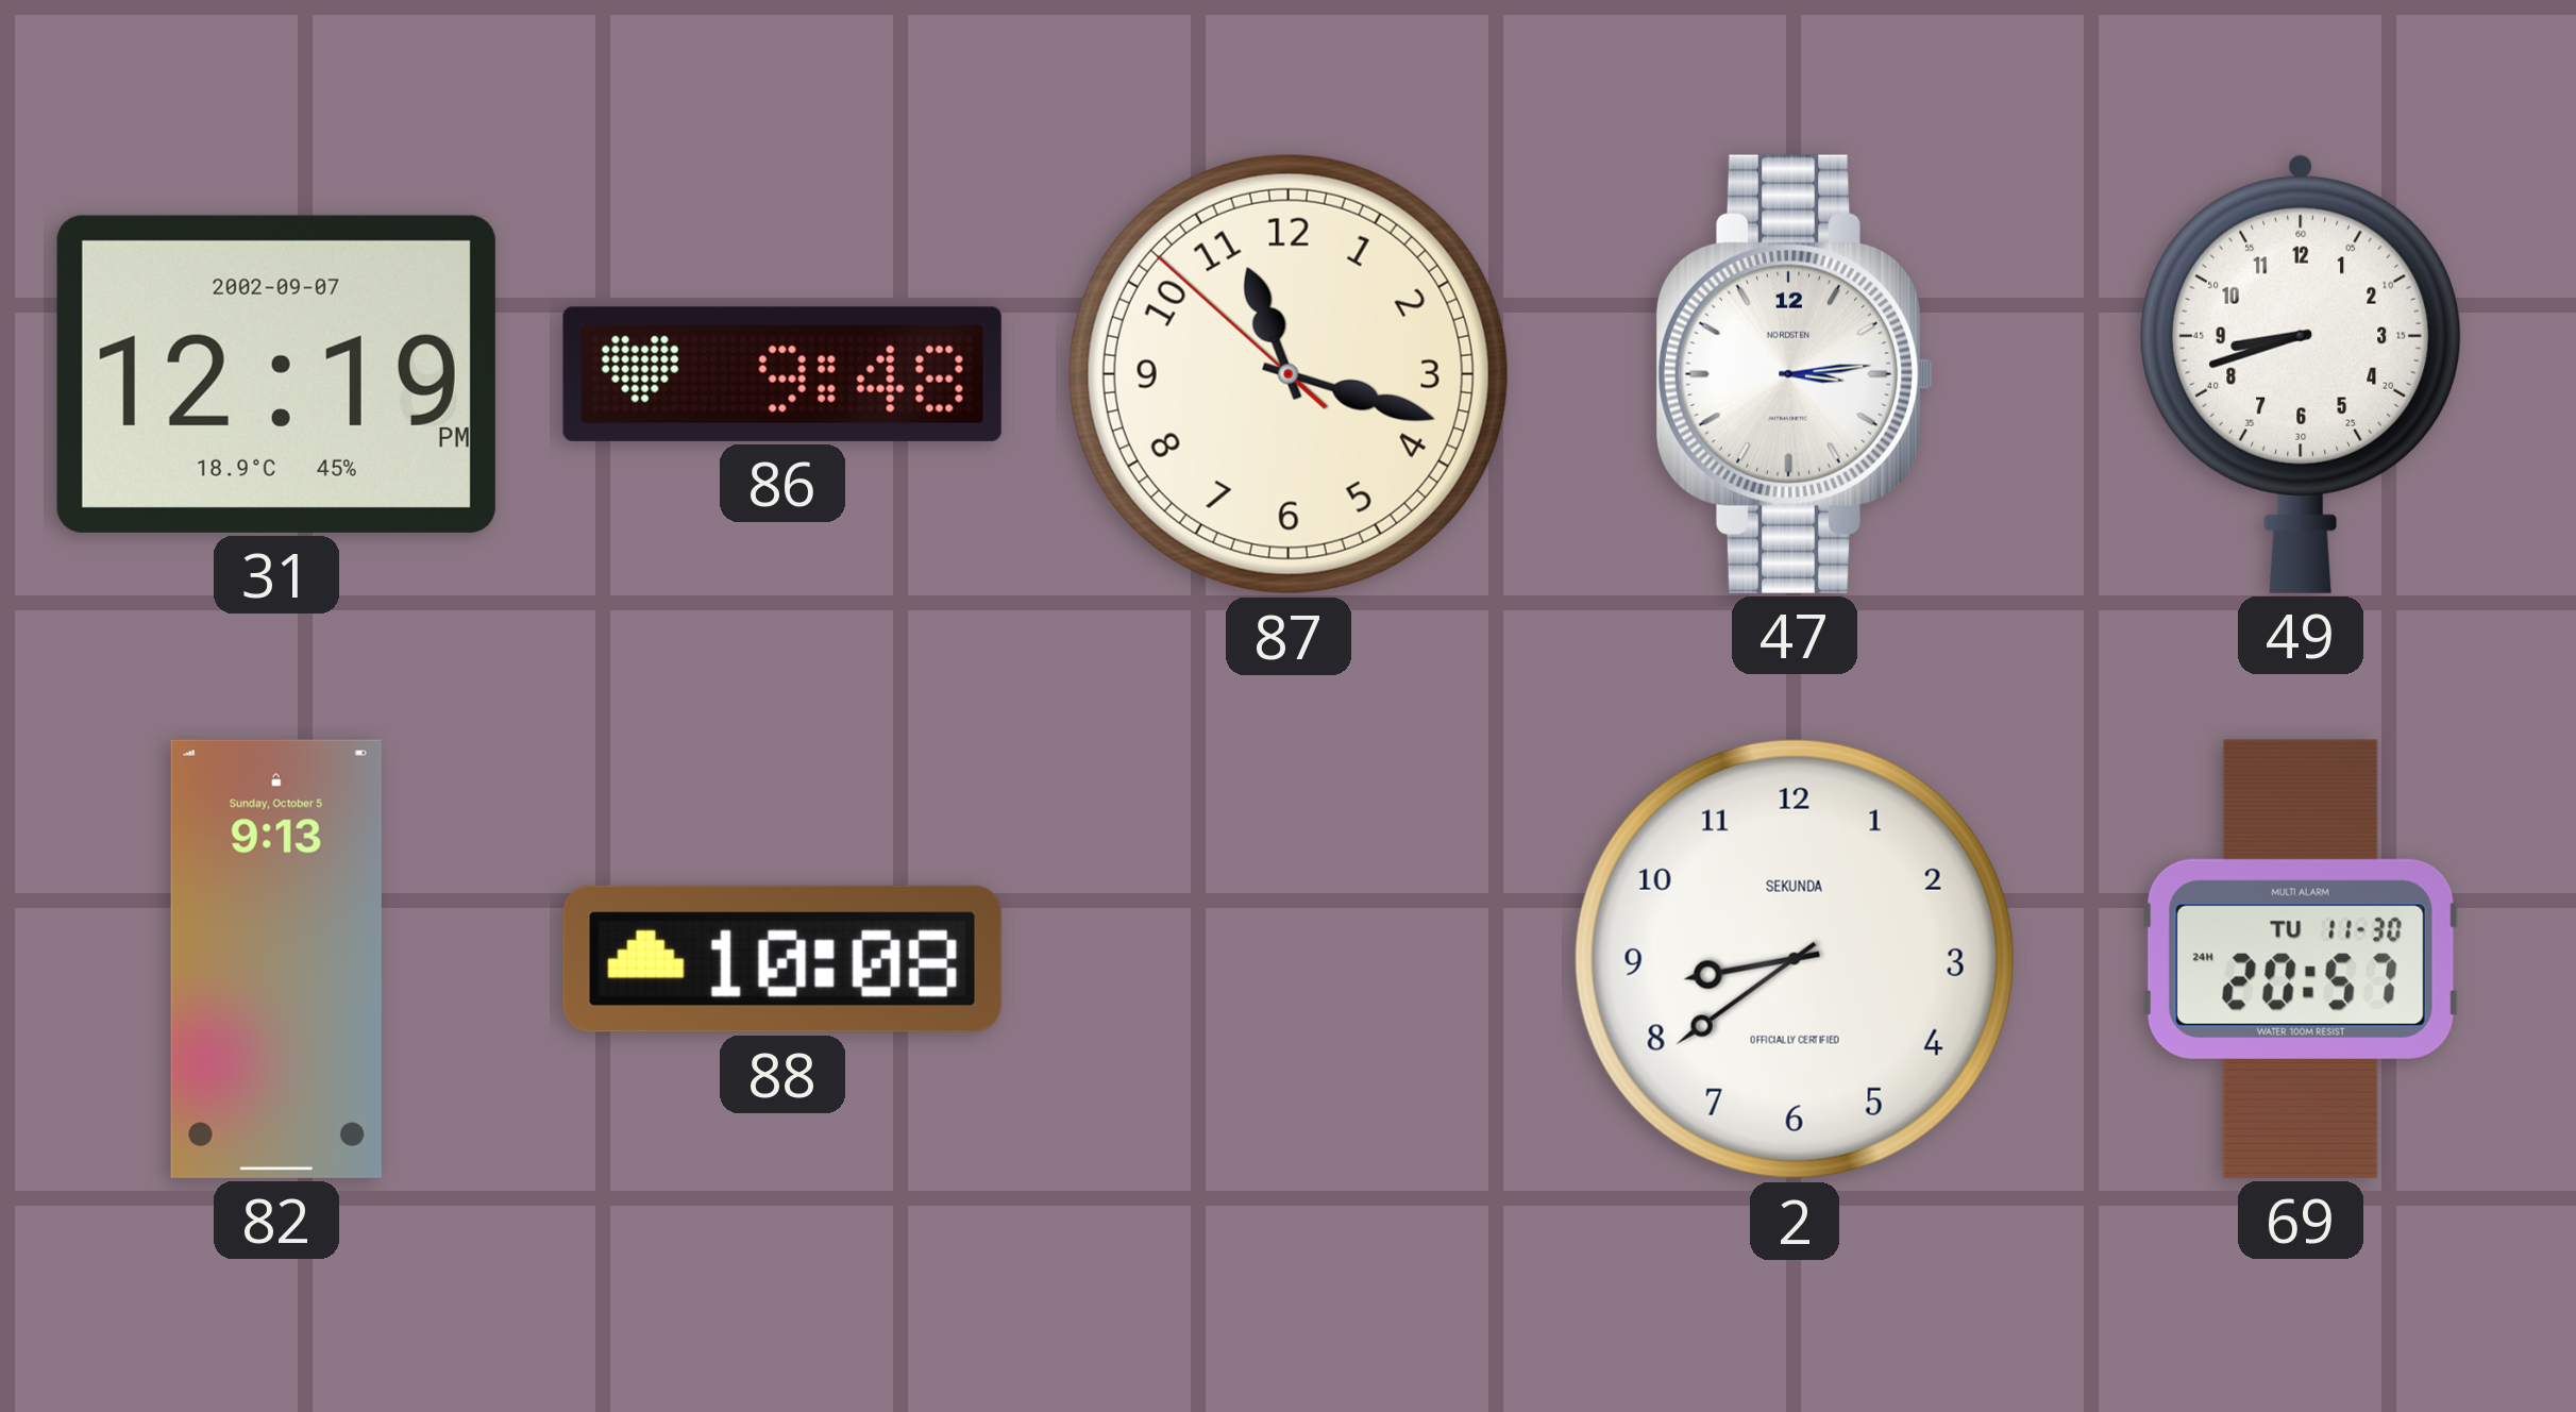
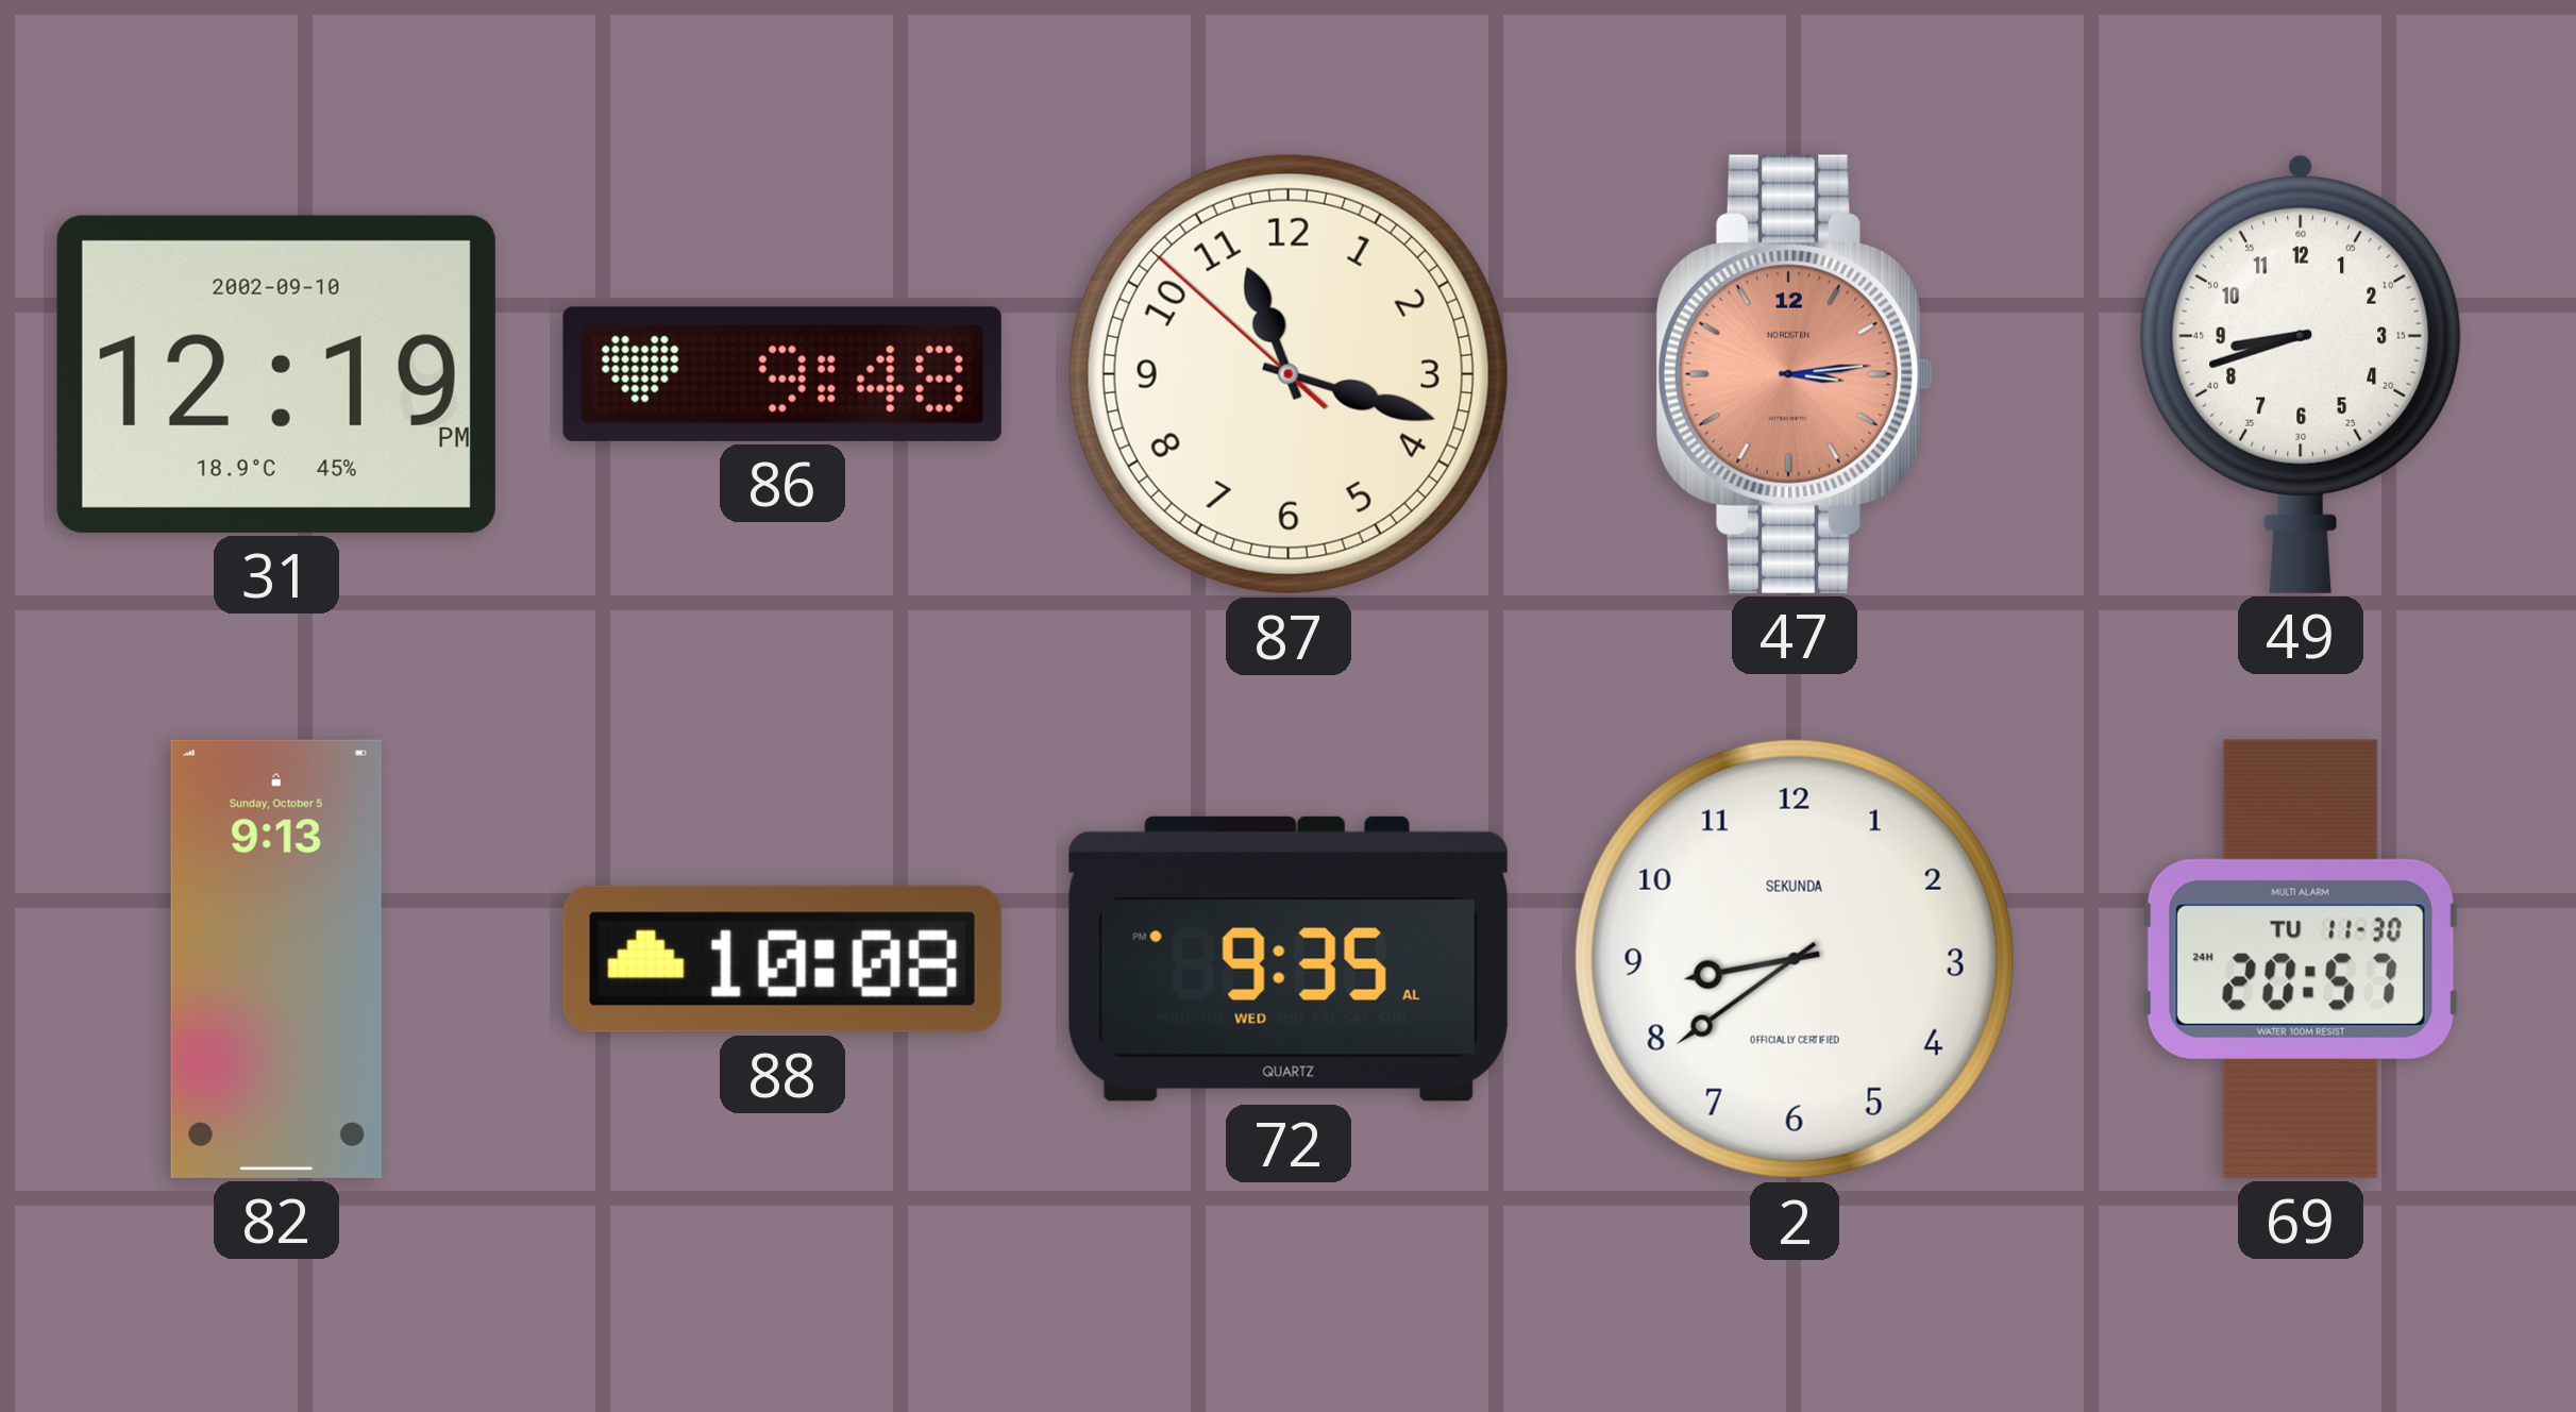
31 date: 2002-09-07 -> 2002-09-10 (276, 374)
47 dial: white -> salmon (1795, 374)
72: none -> 9:35 (1289, 959)
